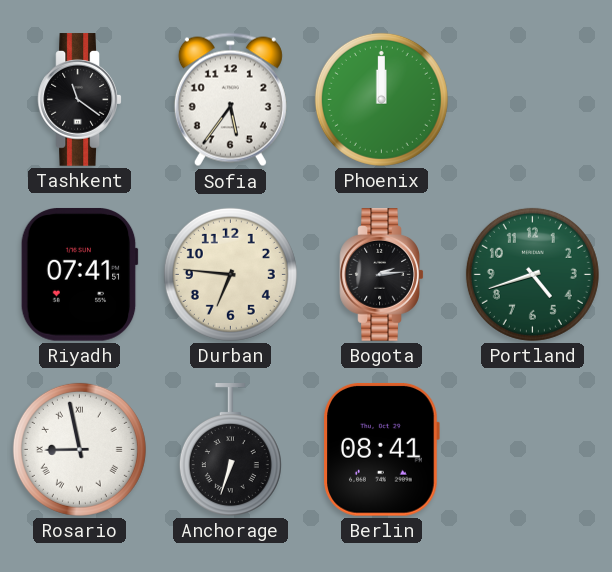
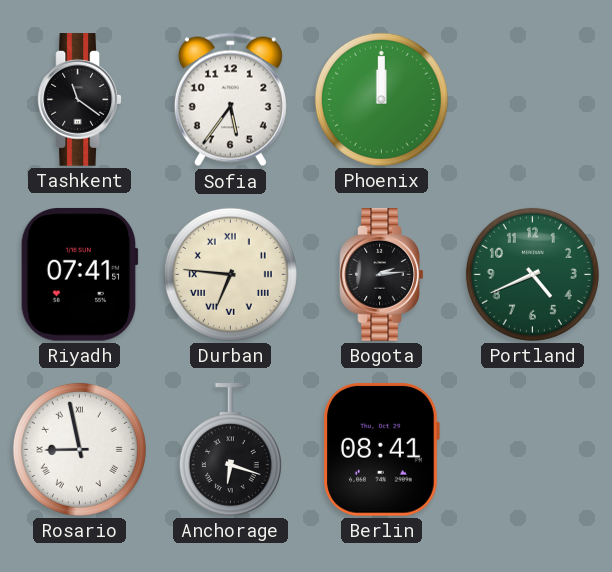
Durban numerals: Arabic -> Roman (230, 274)
Portland: 4:42 -> 4:41 (532, 274)
Anchorage: 6:33 -> 6:18 (230, 450)
